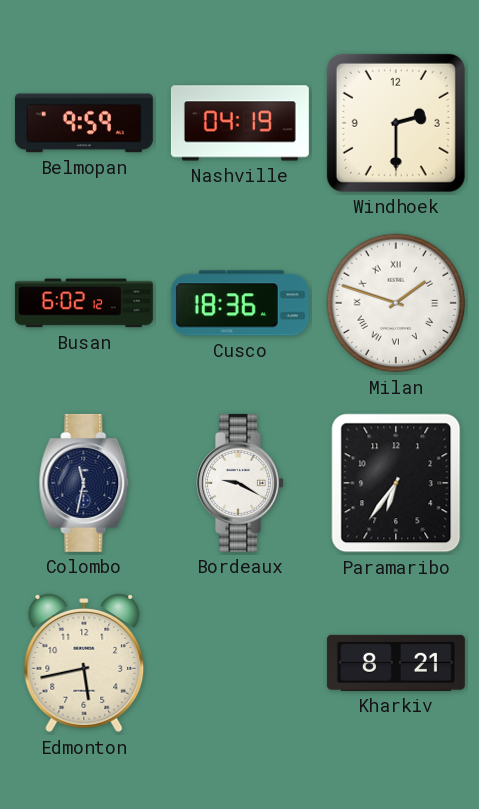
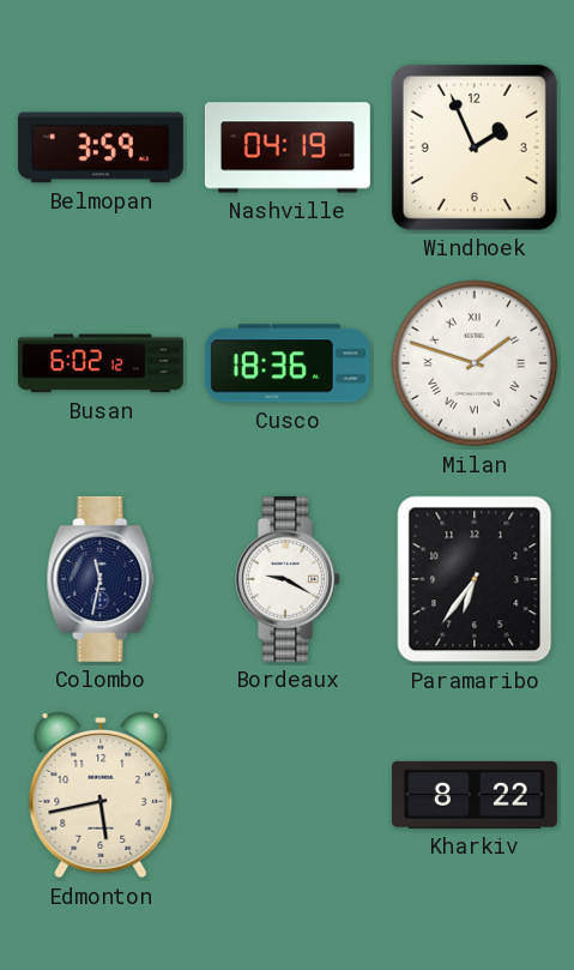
Belmopan: 9:59 -> 3:59 (101, 147)
Windhoek: 2:30 -> 1:56 (475, 147)
Kharkiv: 8:21 -> 8:22 (475, 795)
